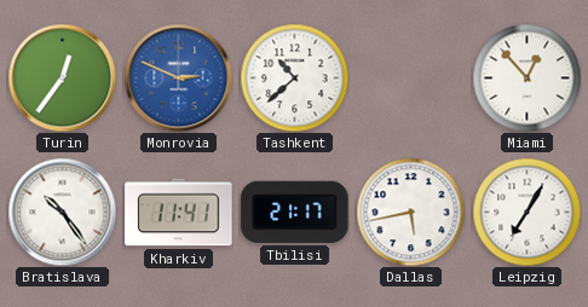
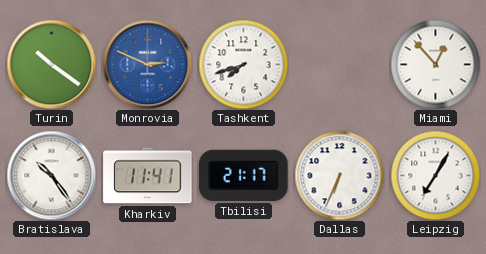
Turin: 12:36 -> 10:21 (51, 64)
Tashkent: 10:38 -> 7:42 (243, 64)
Dallas: 5:43 -> 6:34 (339, 175)
